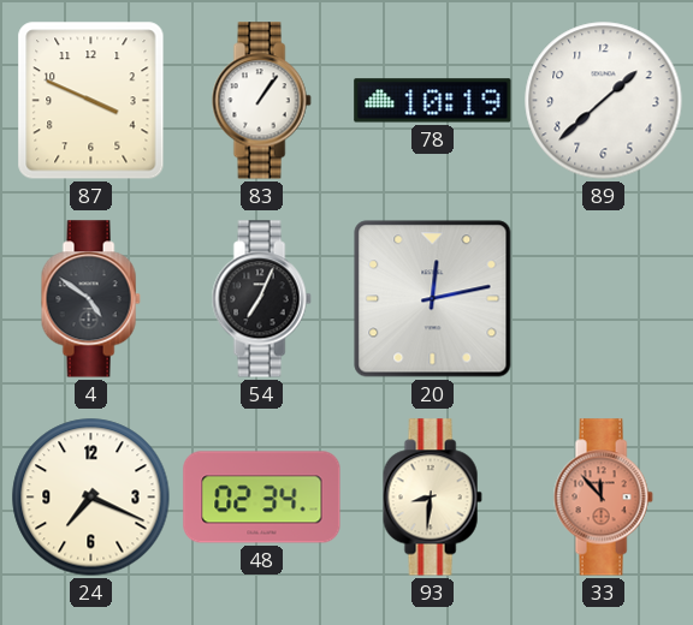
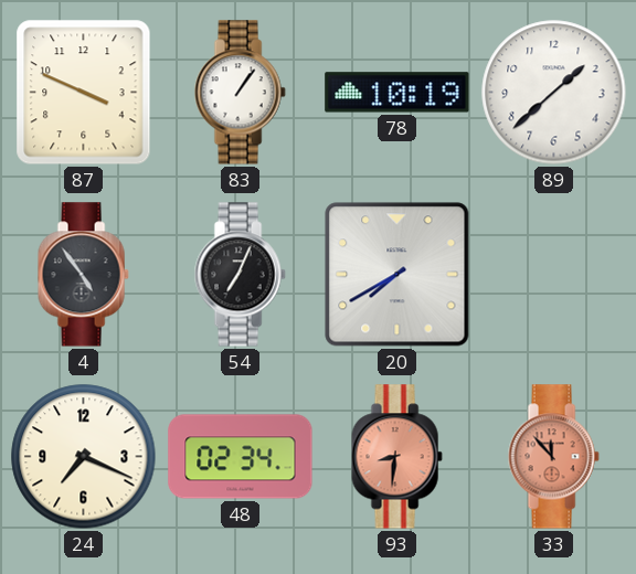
4: 4:51 -> 4:54 (83, 275)
20: 12:13 -> 7:40 (397, 275)
93 dial: cream -> salmon (396, 457)
